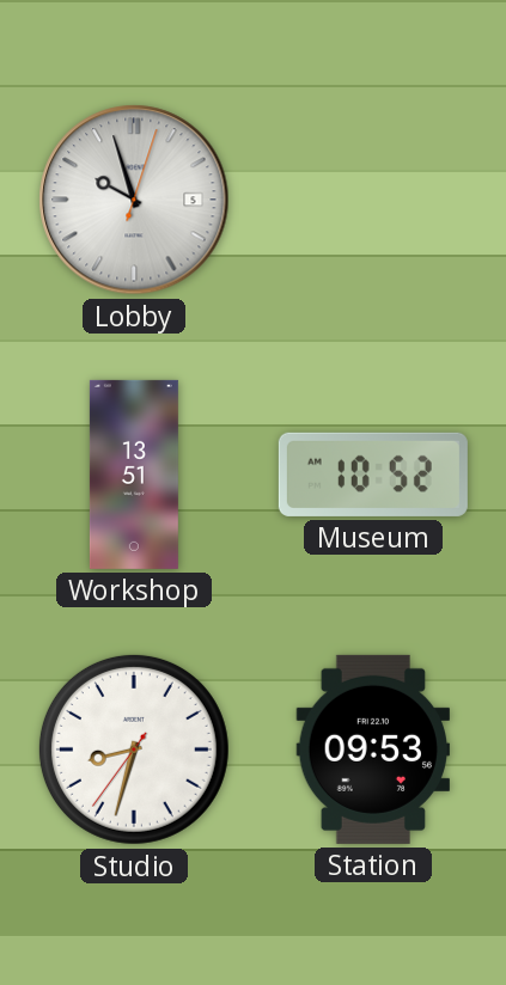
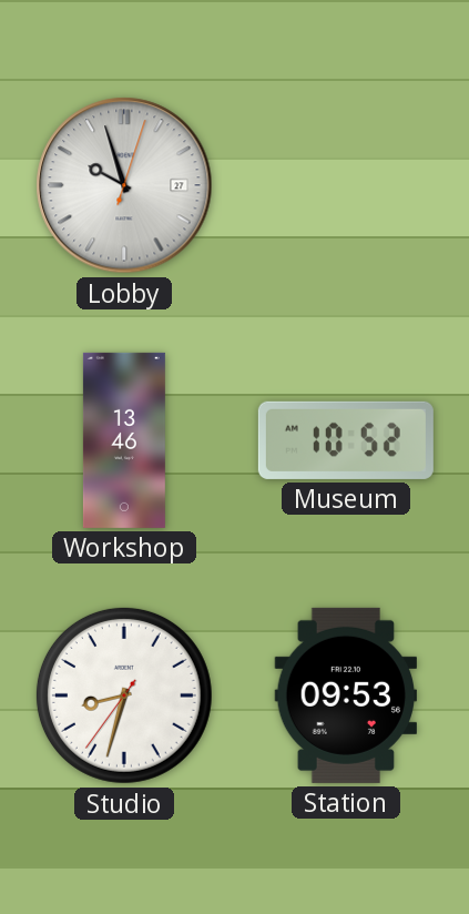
Lobby date: 5 -> 27 (124, 185)
Workshop: 13:51 -> 13:46 (124, 440)
